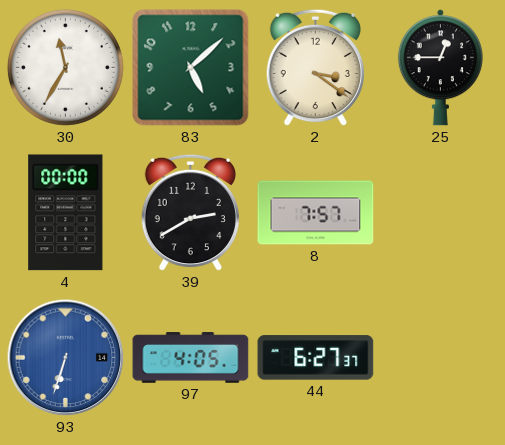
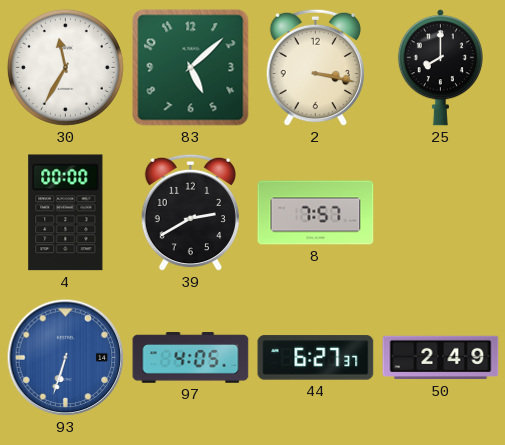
2: 3:21 -> 3:17 (315, 68)
25: 12:45 -> 8:00 (440, 68)
50: none -> 2:49 (441, 358)
